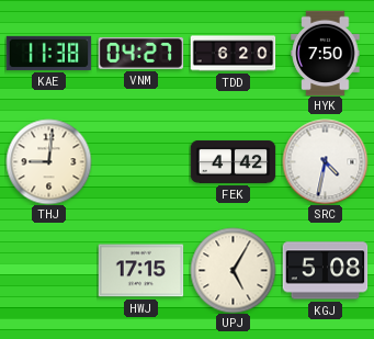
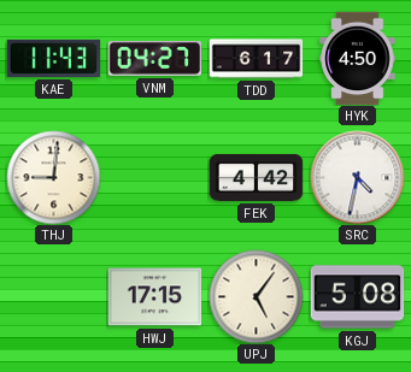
KAE: 11:38 -> 11:43 (53, 58)
TDD: 6:20 -> 6:17 (256, 59)
HYK: 7:50 -> 4:50 (358, 58)
UPJ: 5:05 -> 5:06 (256, 296)
